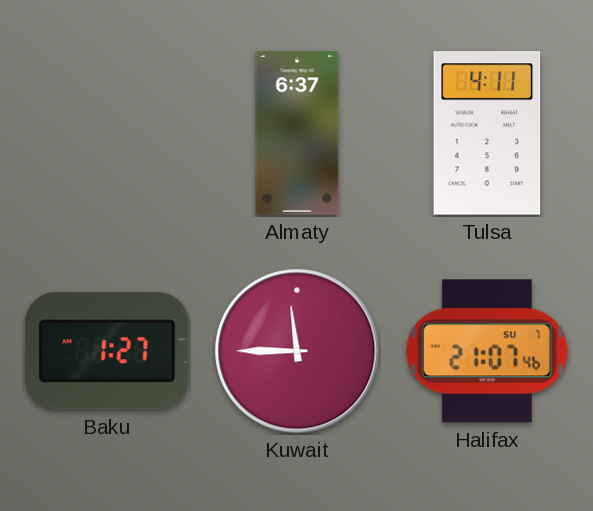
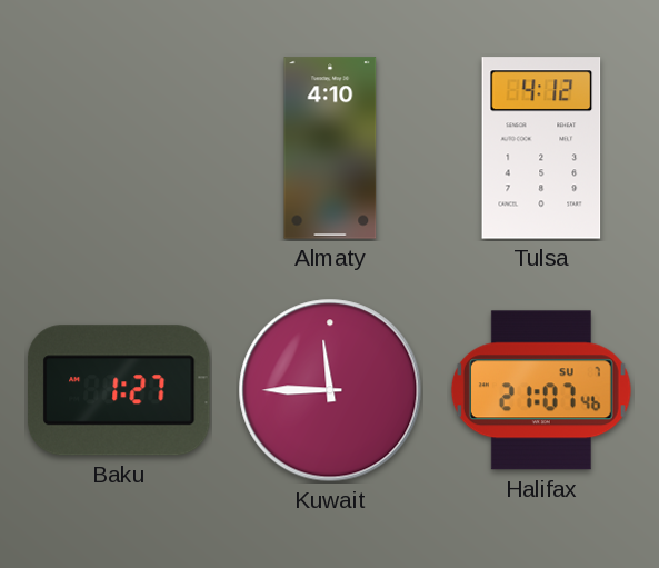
Almaty: 6:37 -> 4:10 (330, 148)
Tulsa: 4:11 -> 4:12 (541, 148)
